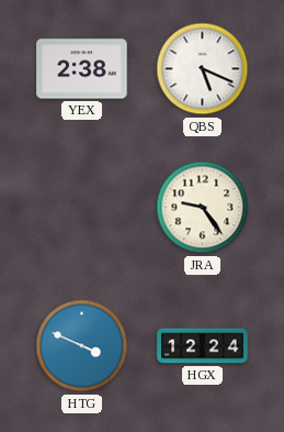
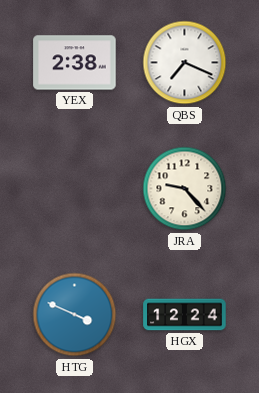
QBS: 5:19 -> 7:19 (185, 63)
JRA: 9:24 -> 9:23 (185, 189)
